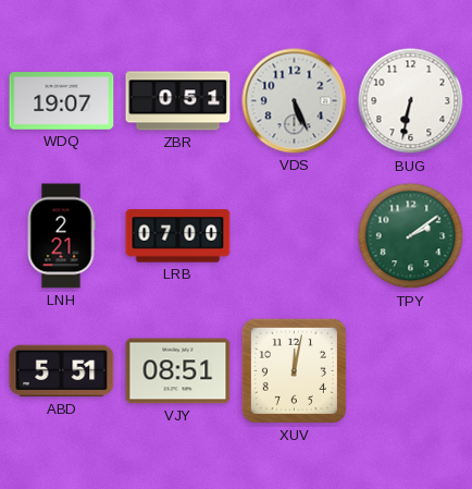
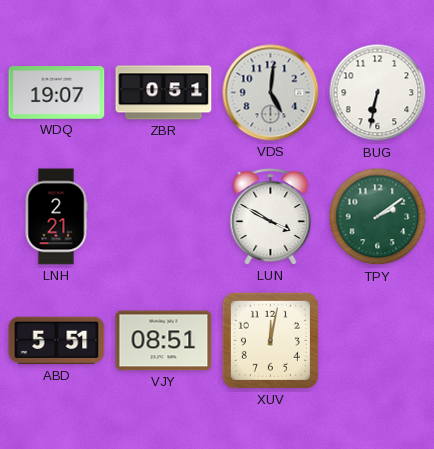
VDS: 5:26 -> 5:01 (271, 93)
LRB: 07:00 -> none (178, 236)
LUN: none -> 3:50 (271, 217)
